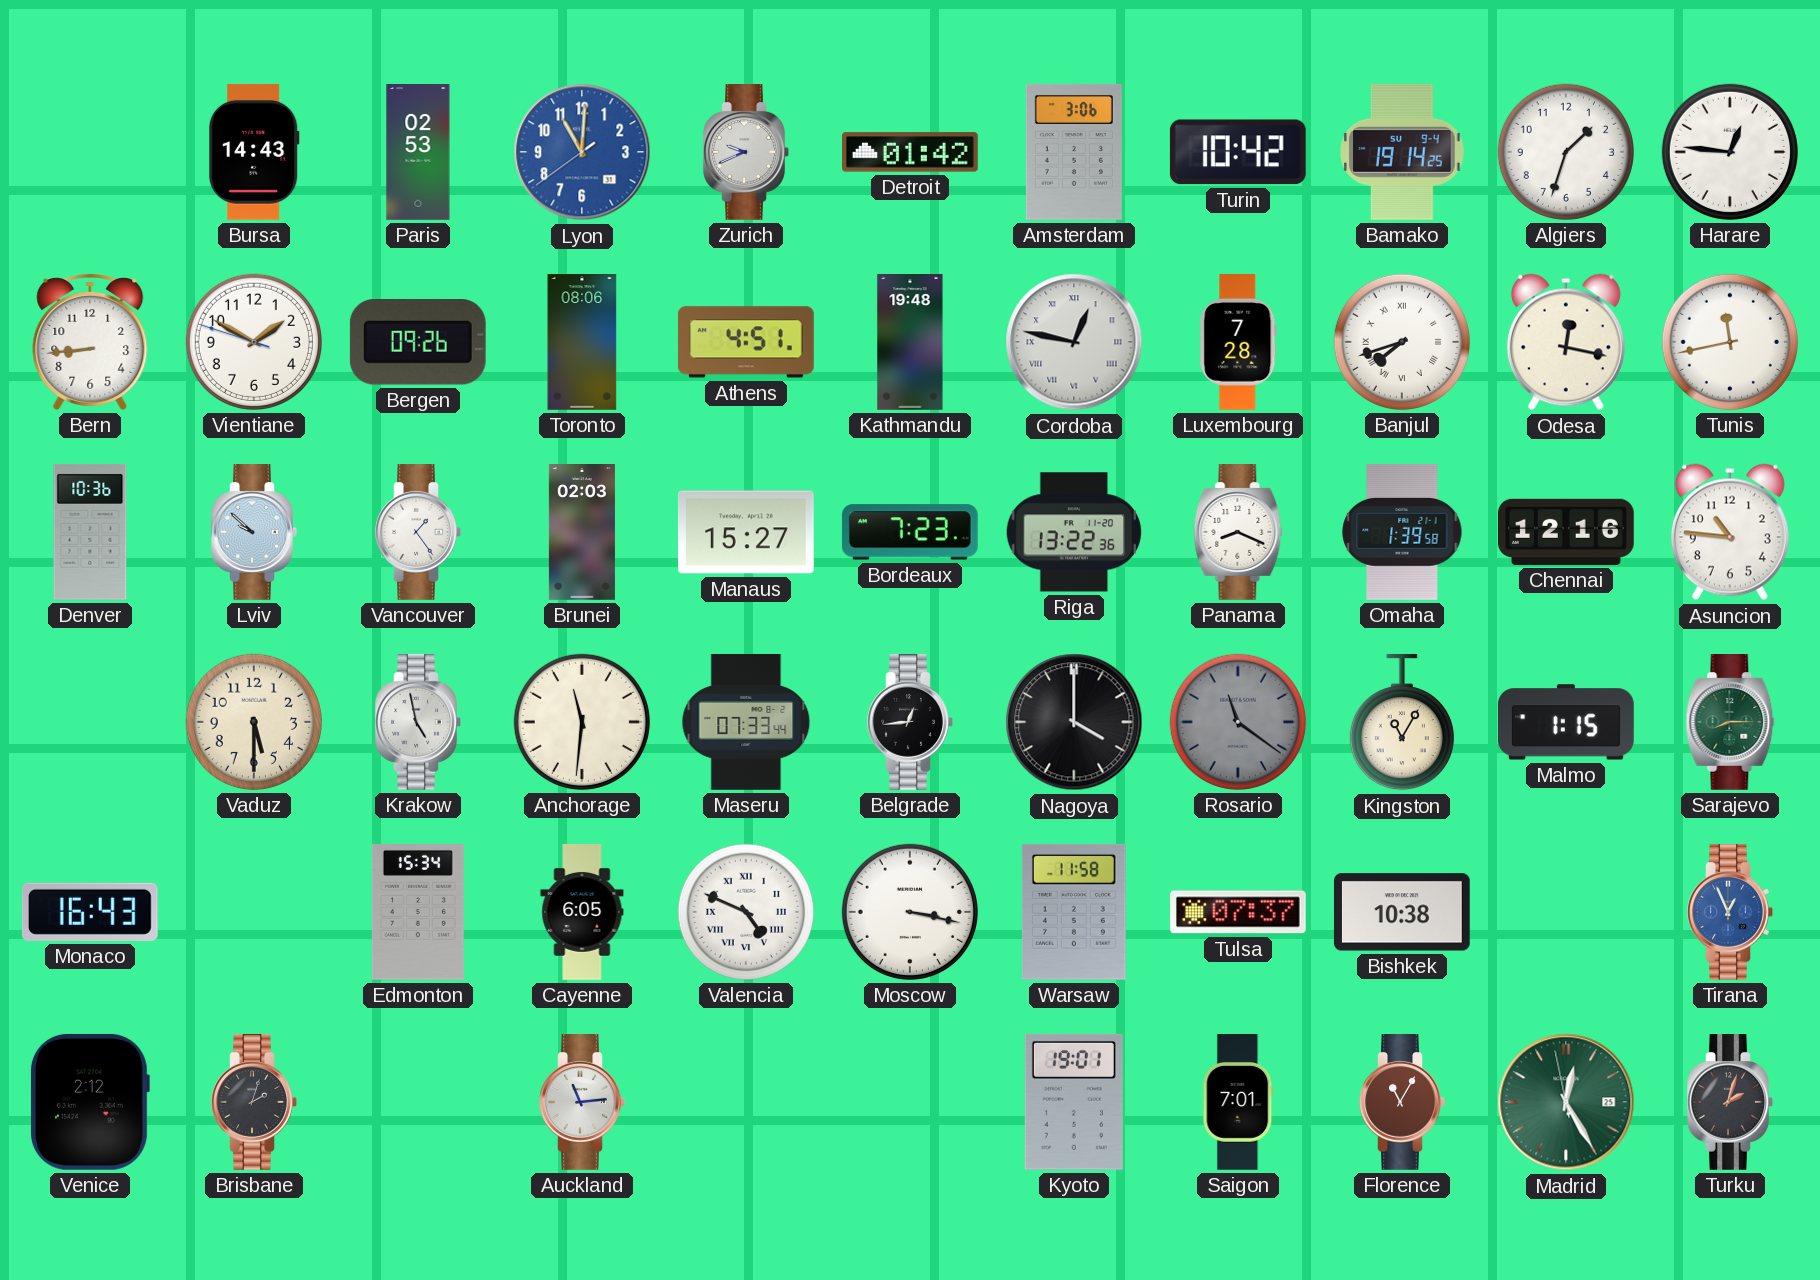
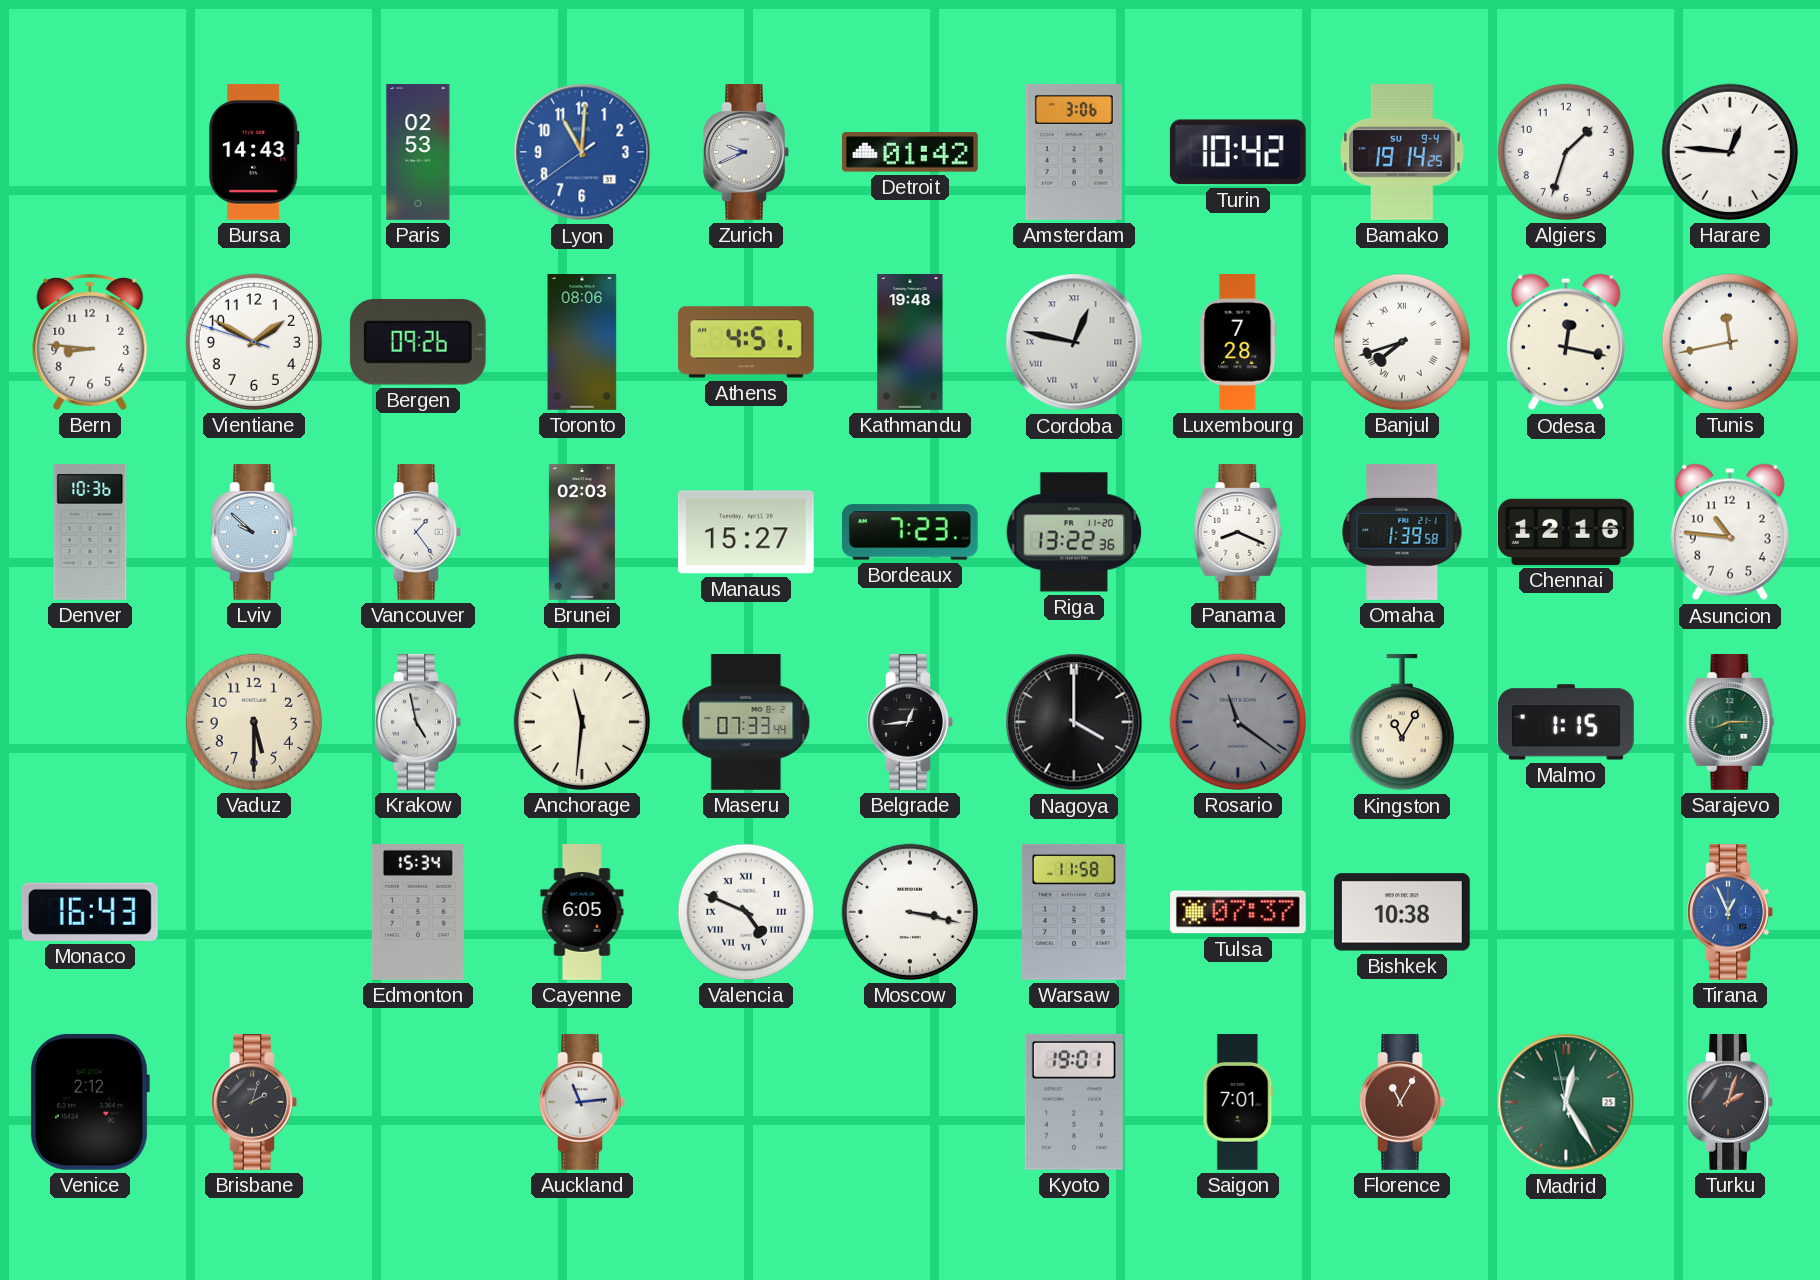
Bern: 8:44 -> 8:46 (90, 342)
